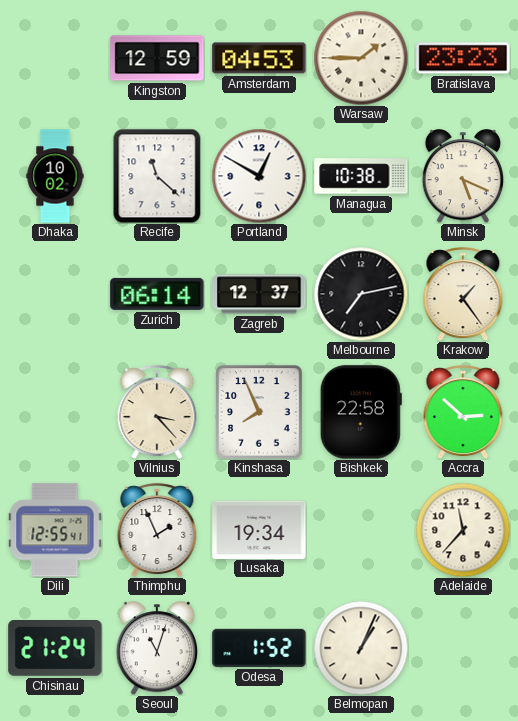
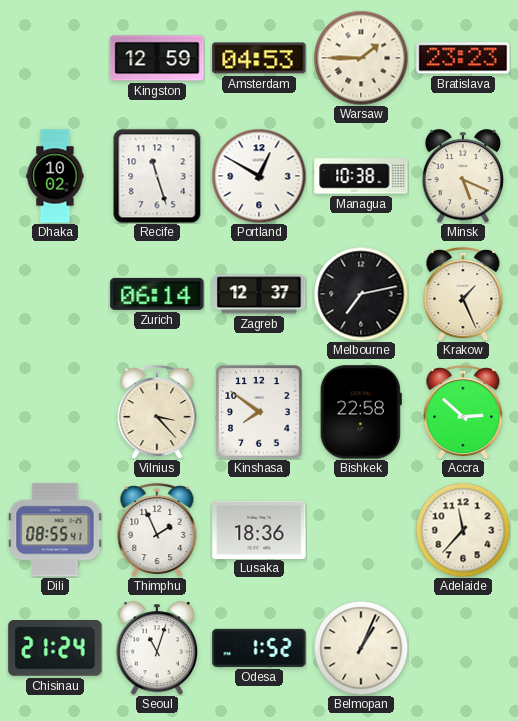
Recife: 11:22 -> 11:27 (157, 176)
Krakow: 1:24 -> 1:26 (463, 294)
Kinshasa: 7:56 -> 7:51 (259, 412)
Dili: 12:55 -> 08:55 (55, 530)
Lusaka: 19:34 -> 18:36 (259, 529)
